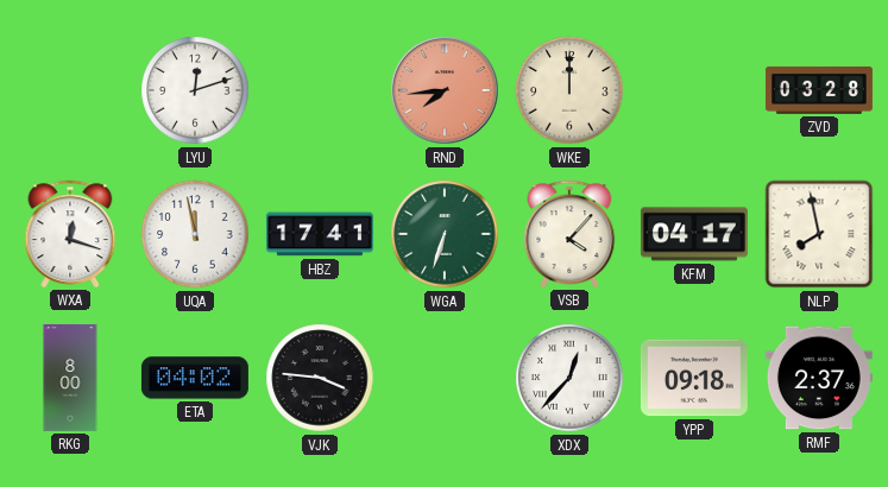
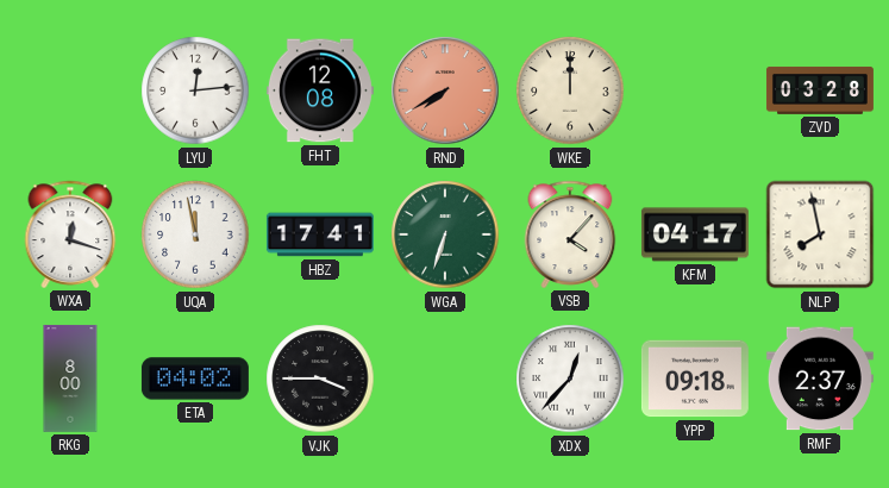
LYU: 12:12 -> 12:14 (195, 90)
FHT: none -> 12:08 (320, 90)
RND: 7:44 -> 7:40 (445, 90)
VJK: 3:46 -> 3:45 (320, 378)
